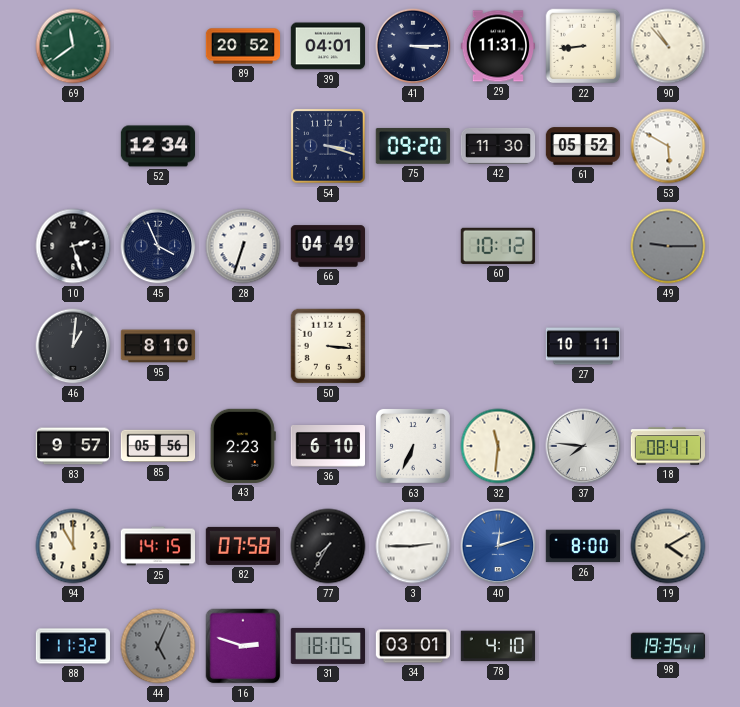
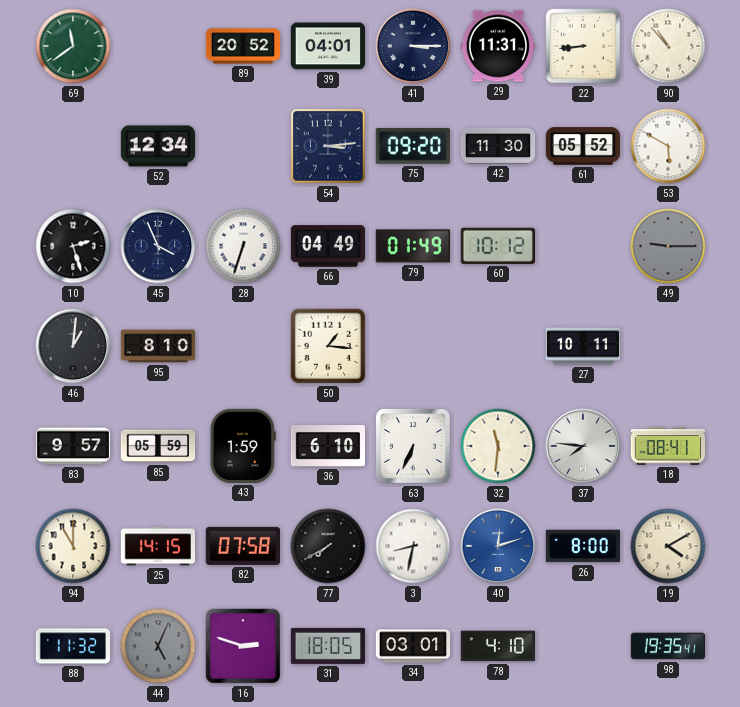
54: 3:18 -> 3:14 (328, 146)
79: none -> 01:49 (413, 246)
50: 3:16 -> 1:16 (328, 346)
85: 05:56 -> 05:59 (158, 446)
43: 2:23 -> 1:59 (243, 446)
77: 7:35 -> 7:40 (328, 546)
3: 2:45 -> 8:32 (413, 546)
